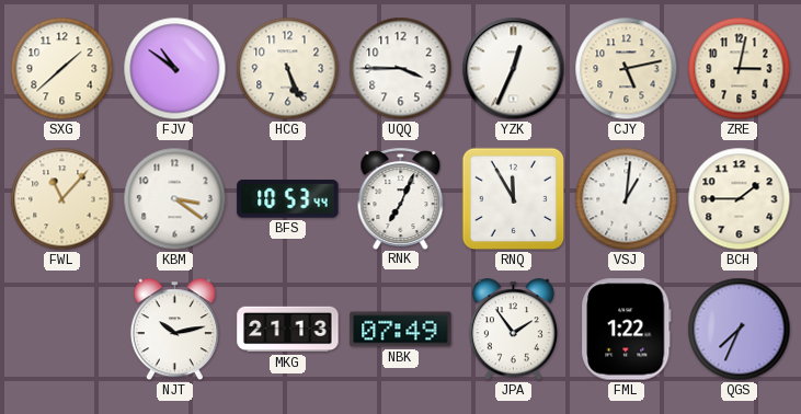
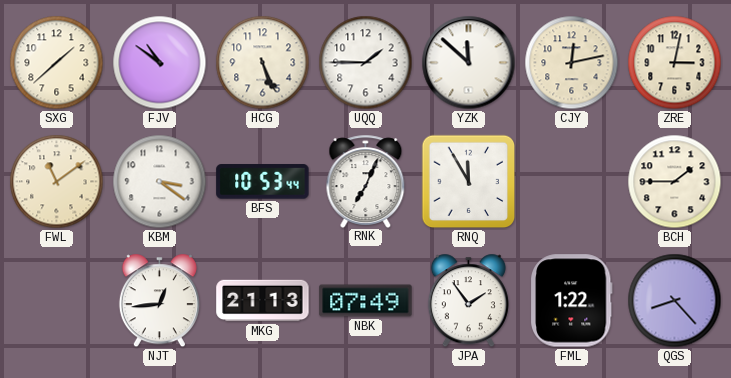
UQQ: 3:45 -> 1:45 (366, 63)
YZK: 12:34 -> 11:52 (469, 63)
CJY: 5:13 -> 12:13 (572, 63)
FWL: 11:07 -> 11:09 (57, 182)
VSJ: 1:01 -> none (627, 199)
NJT: 10:13 -> 12:44 (159, 301)
QGS: 7:34 -> 8:23 (675, 301)
